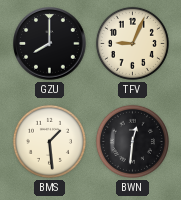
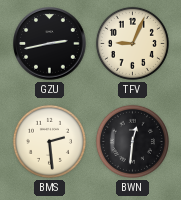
GZU: 8:00 -> 2:43 (50, 44)
BMS: 1:29 -> 2:29 (49, 141)
